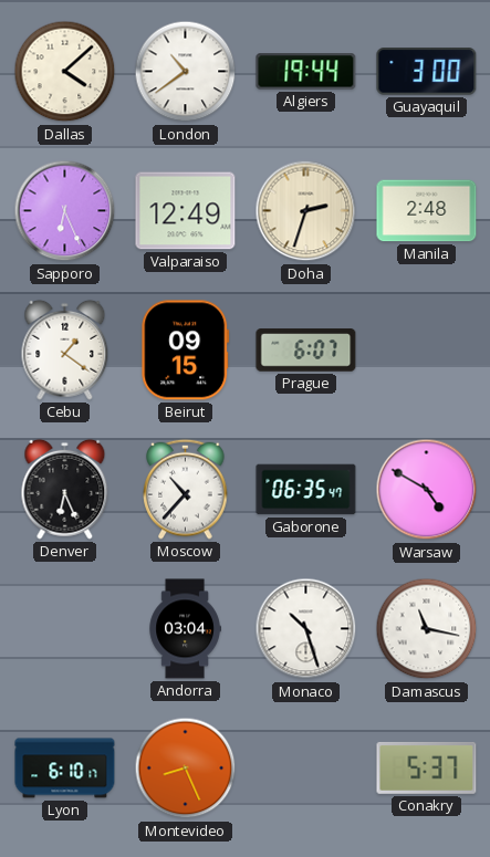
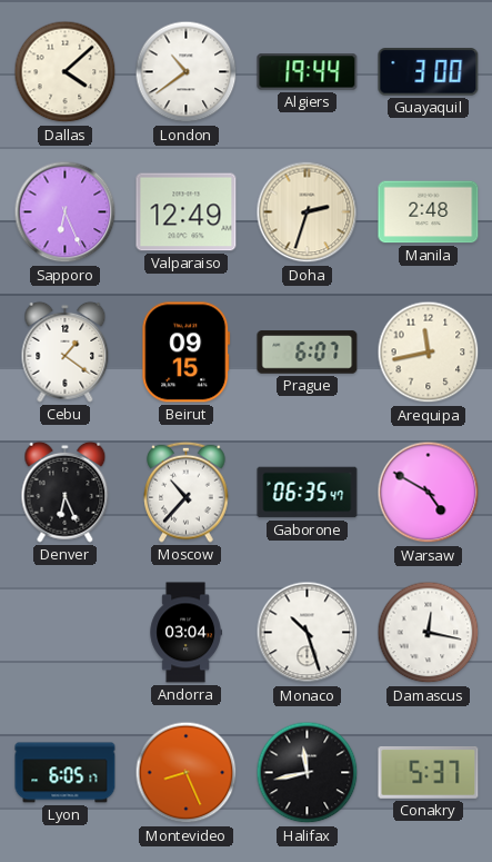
Arequipa: none -> 11:43 (429, 353)
Damascus: 11:17 -> 12:17 (429, 633)
Lyon: 6:10 -> 6:05 (66, 773)
Halifax: none -> 11:43 (308, 773)
